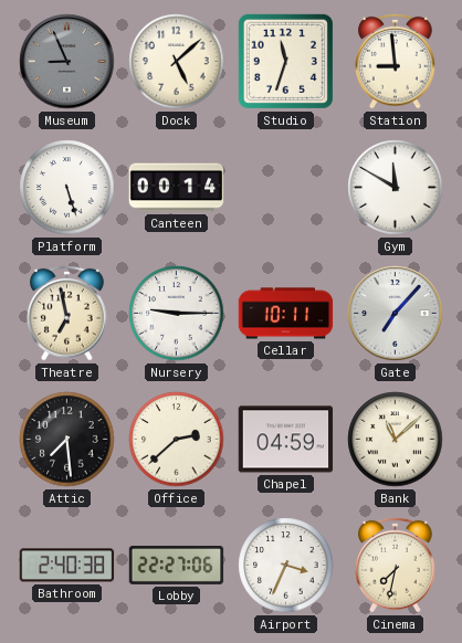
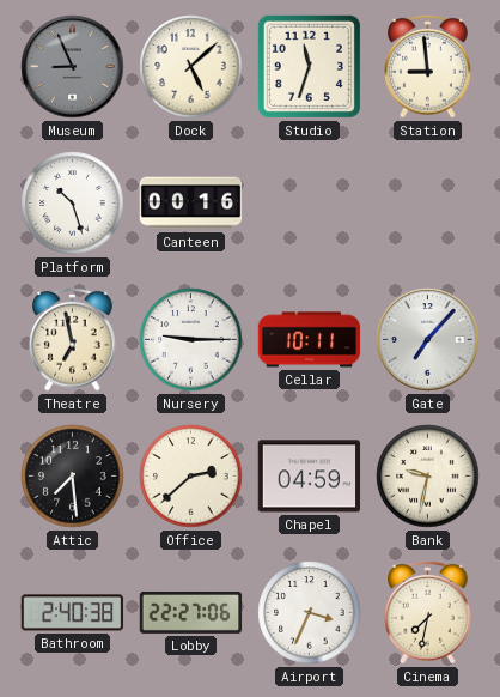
Platform: 5:27 -> 10:27 (73, 204)
Canteen: 00:14 -> 00:16 (191, 204)
Gym: 11:50 -> none (396, 188)
Bank: 11:08 -> 9:32 (428, 477)
